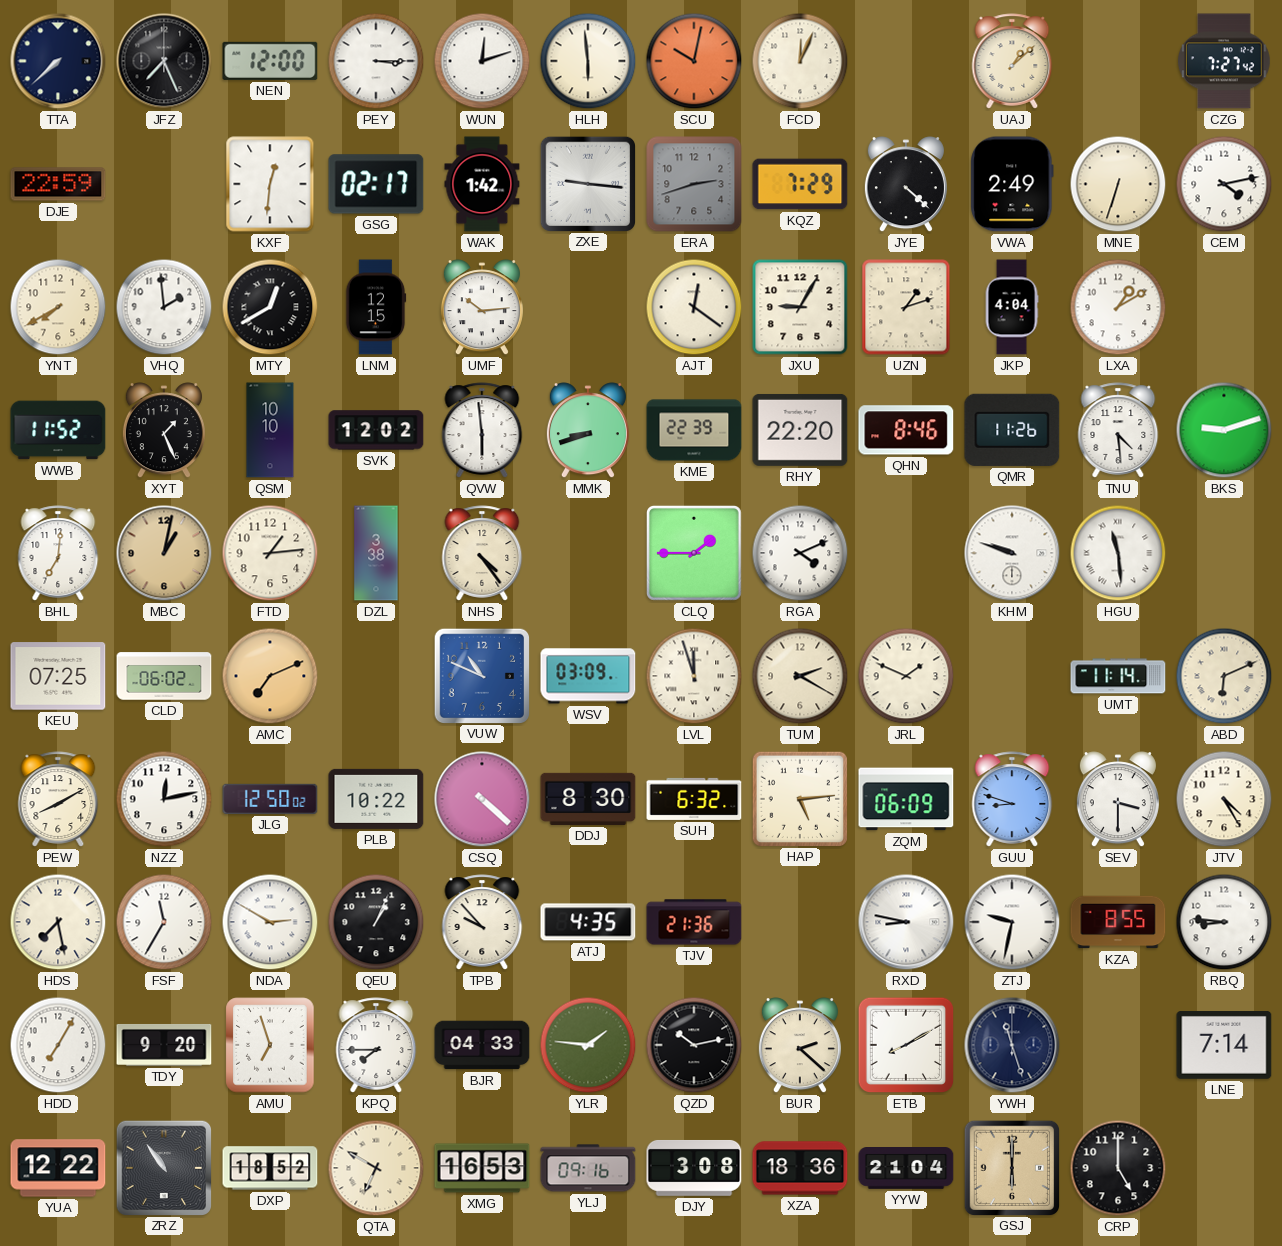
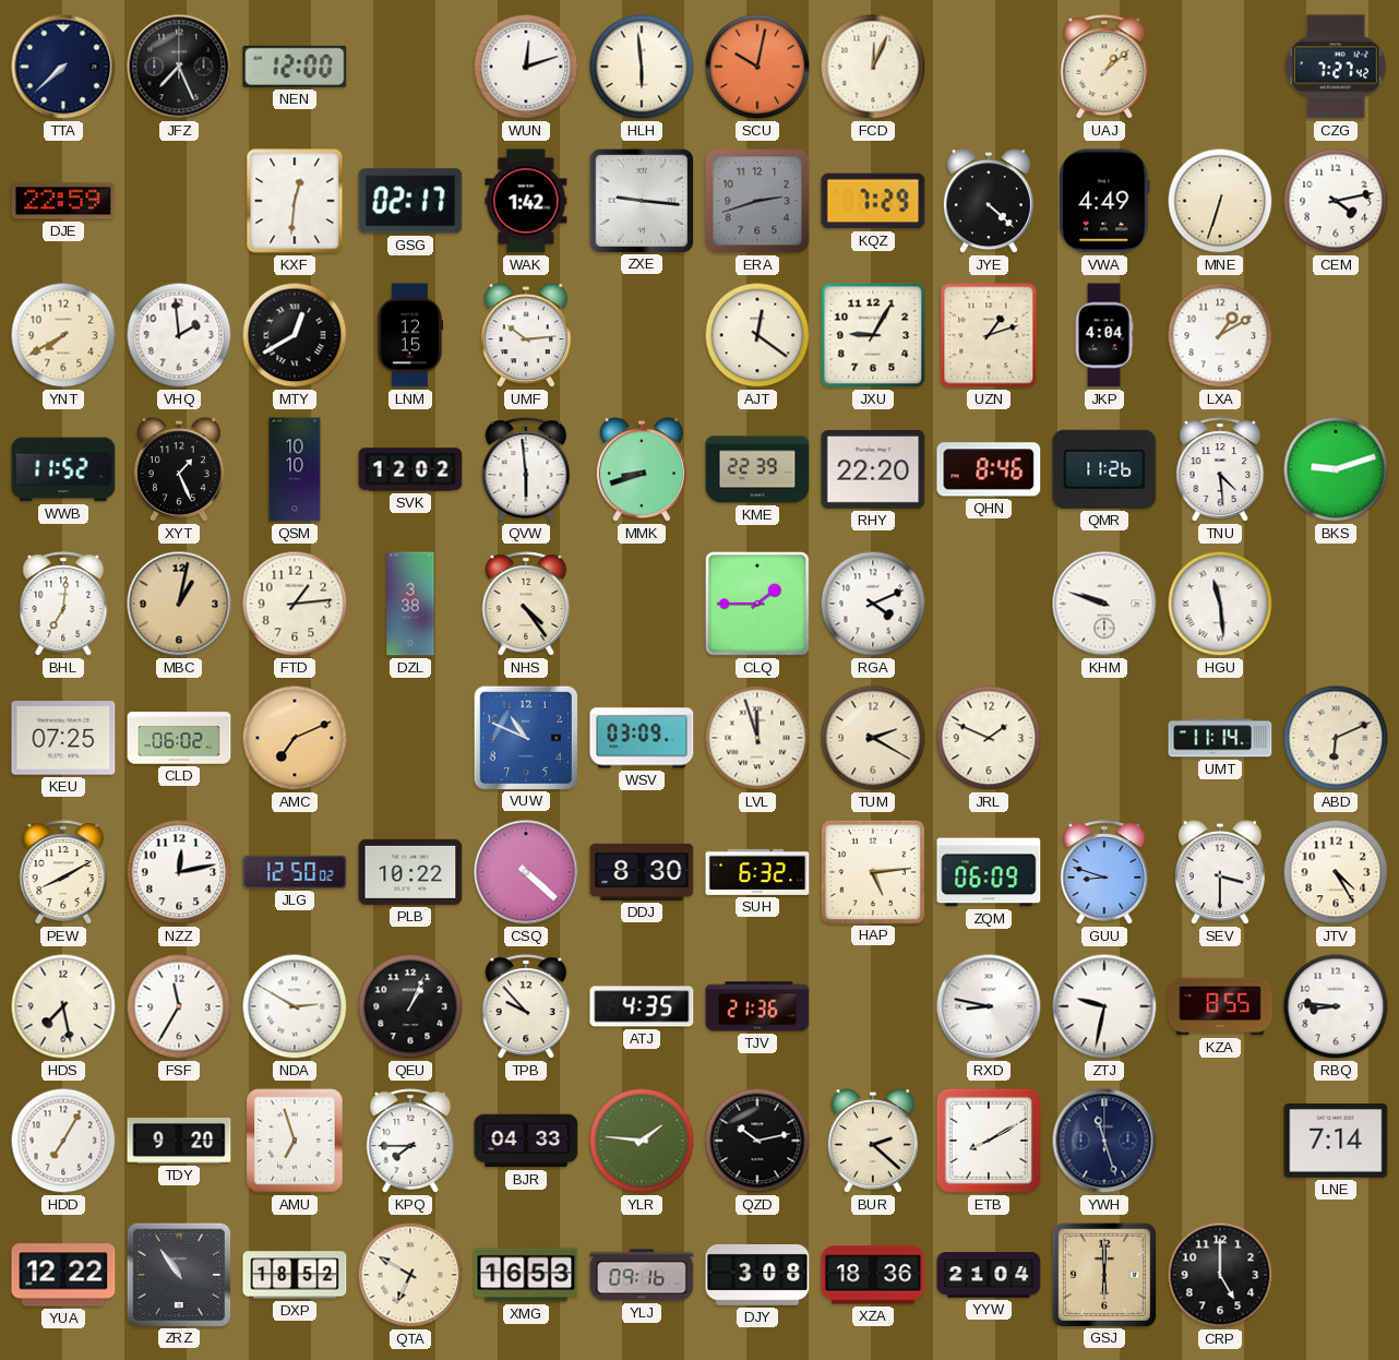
PEY: 3:15 -> none (376, 61)
VWA: 2:49 -> 4:49 (1104, 201)
